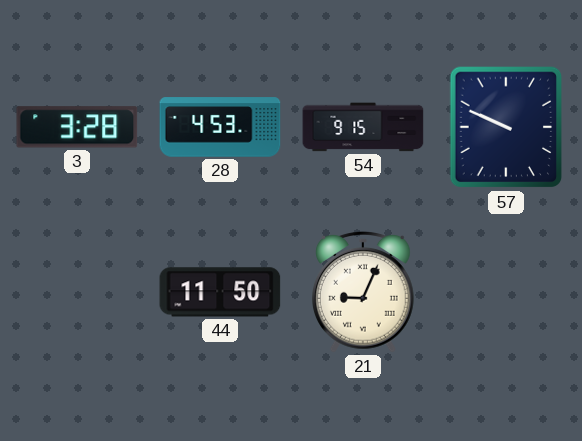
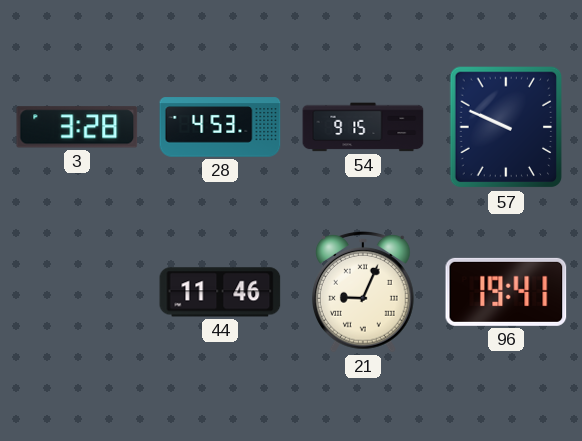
44: 11:50 -> 11:46 (220, 292)
96: none -> 19:41 (506, 292)
